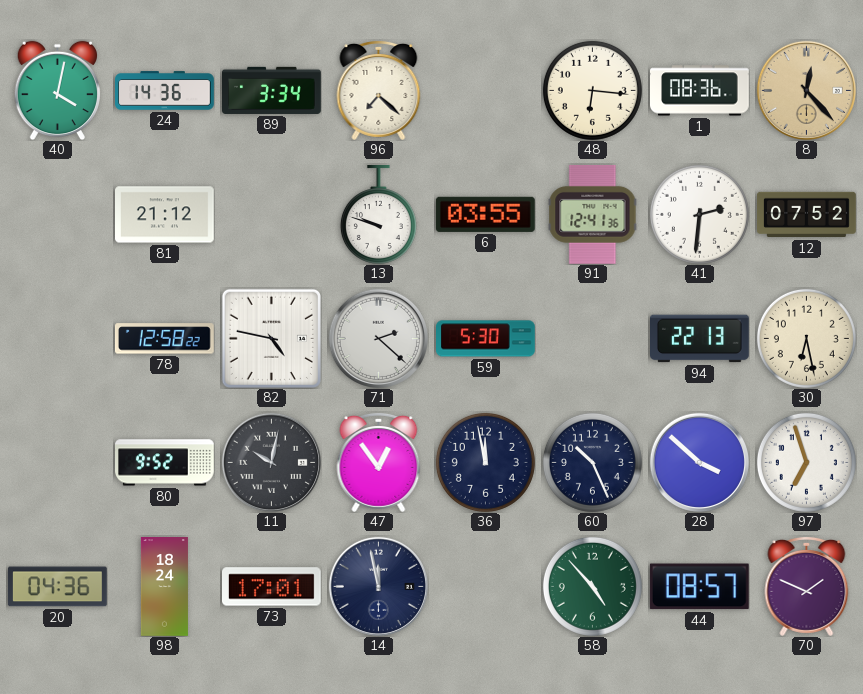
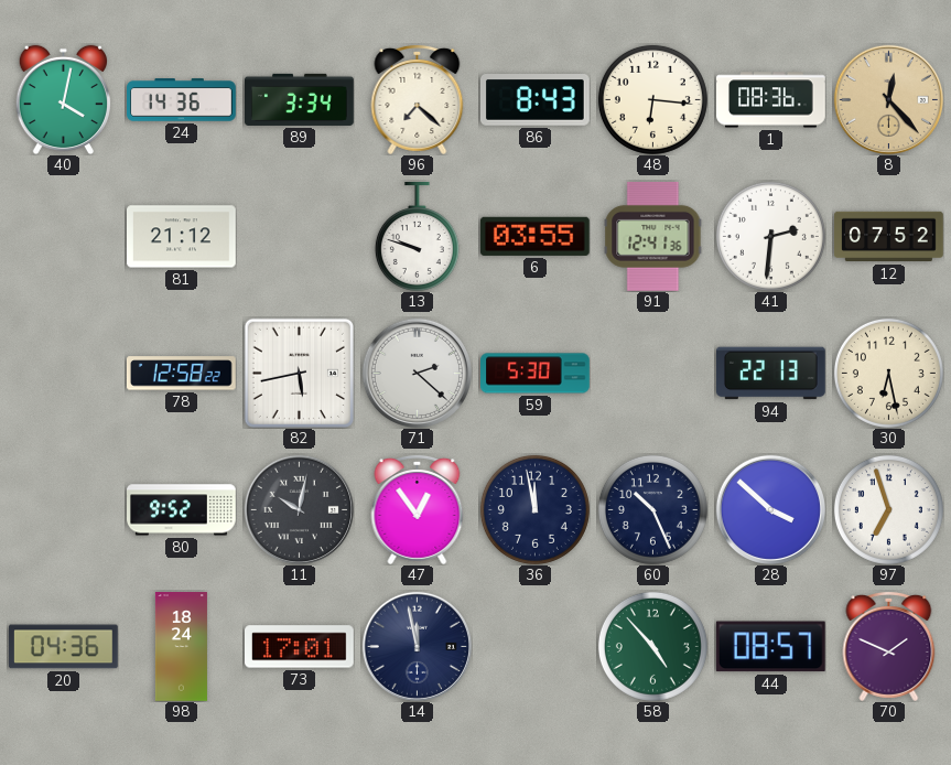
86: none -> 8:43 (534, 100)
82: 4:47 -> 5:43 (299, 373)
